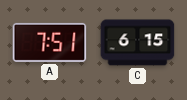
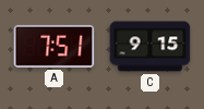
C: 6:15 -> 9:15 (151, 47)
